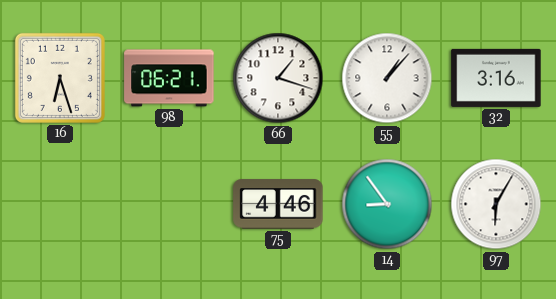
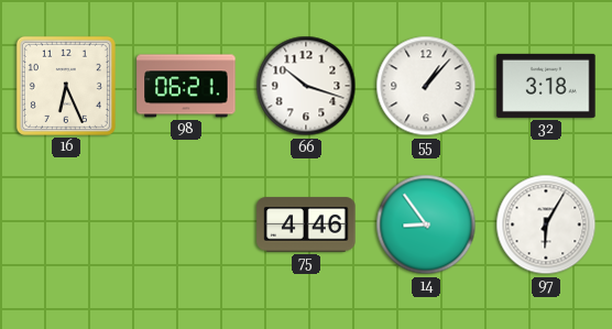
16: 6:27 -> 6:26 (66, 86)
66: 1:18 -> 10:18 (306, 86)
32: 3:16 -> 3:18 (546, 86)
